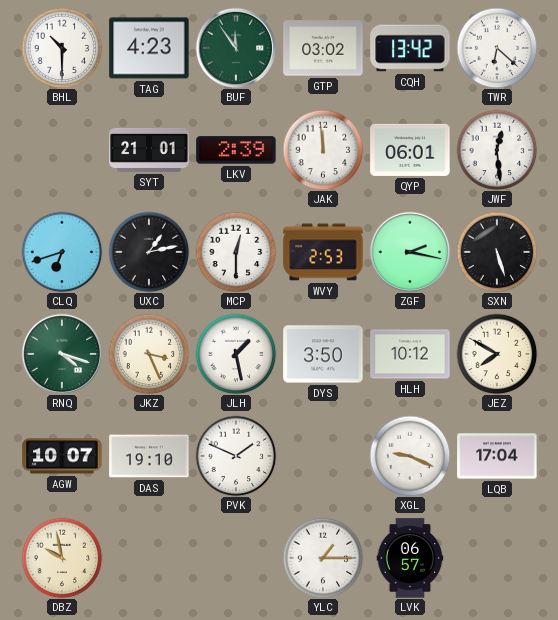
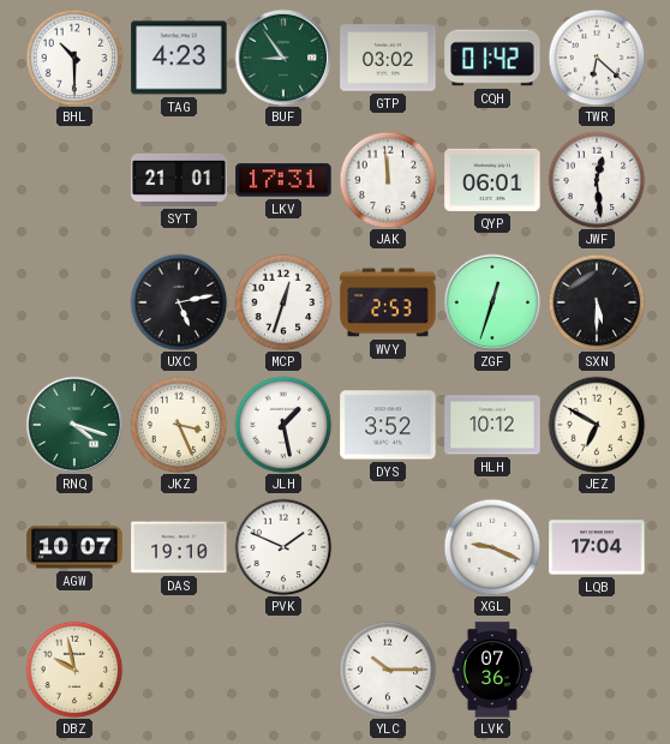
BUF: 11:54 -> 8:54 (283, 58)
CQH: 13:42 -> 01:42 (492, 58)
LKV: 2:39 -> 17:31 (283, 180)
CLQ: 6:42 -> none (62, 252)
UXC: 1:13 -> 5:13 (179, 302)
MCP: 12:30 -> 12:33 (283, 302)
ZGF: 2:17 -> 12:33 (492, 302)
SXN: 5:27 -> 5:30 (597, 302)
DYS: 3:50 -> 3:52 (388, 425)
JEZ: 7:50 -> 6:50 (597, 425)
YLC: 1:15 -> 10:15 (388, 670)
LVK: 06:57 -> 07:36 (492, 670)
